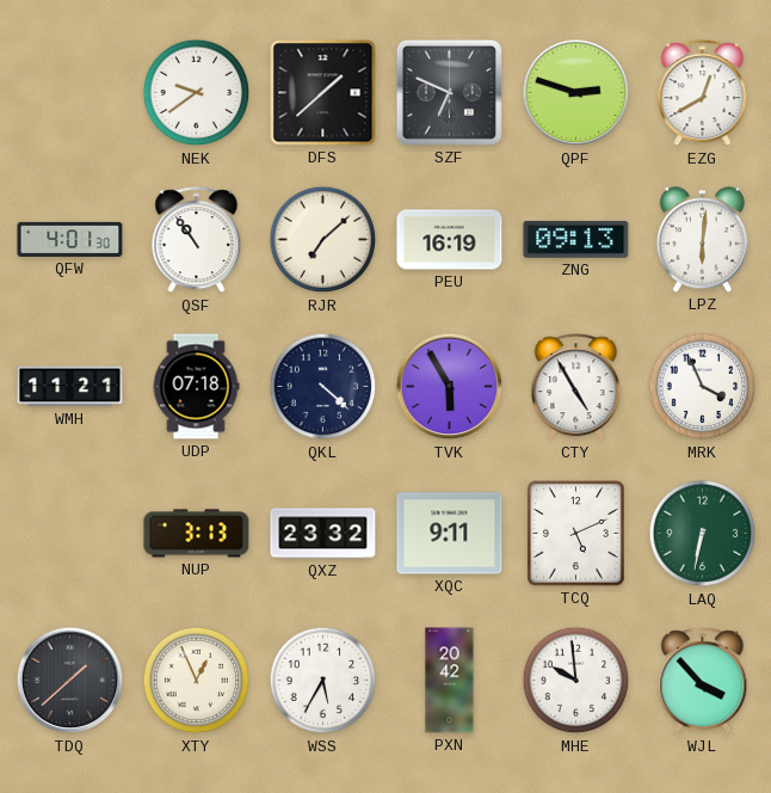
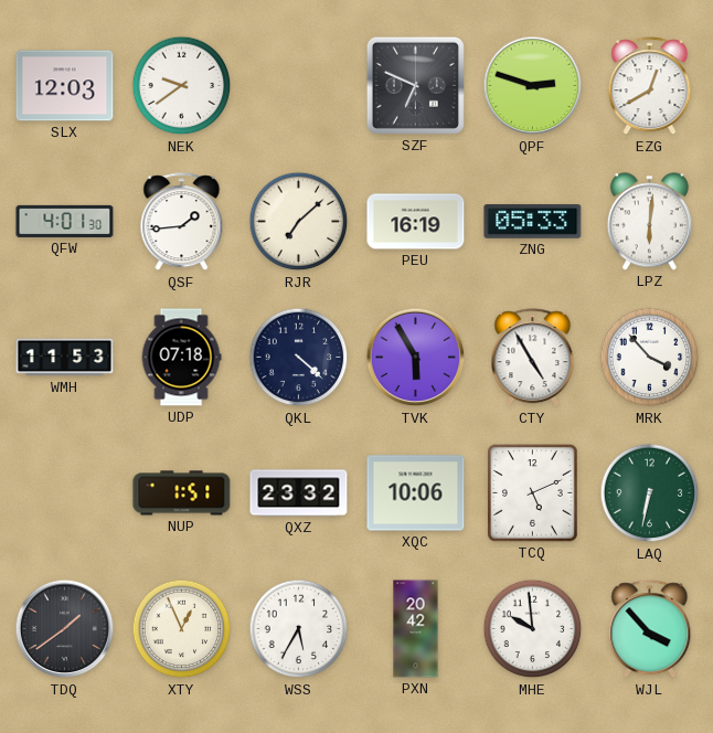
SLX: none -> 12:03 (65, 86)
DFS: 1:38 -> none (323, 93)
QSF: 10:54 -> 1:44 (182, 222)
ZNG: 09:13 -> 05:33 (533, 221)
WMH: 11:21 -> 11:53 (65, 358)
MRK: 3:56 -> 3:53 (650, 358)
NUP: 3:13 -> 1:51 (182, 493)
XQC: 9:11 -> 10:06 (416, 493)
TDQ: 1:38 -> 1:39 (65, 629)
